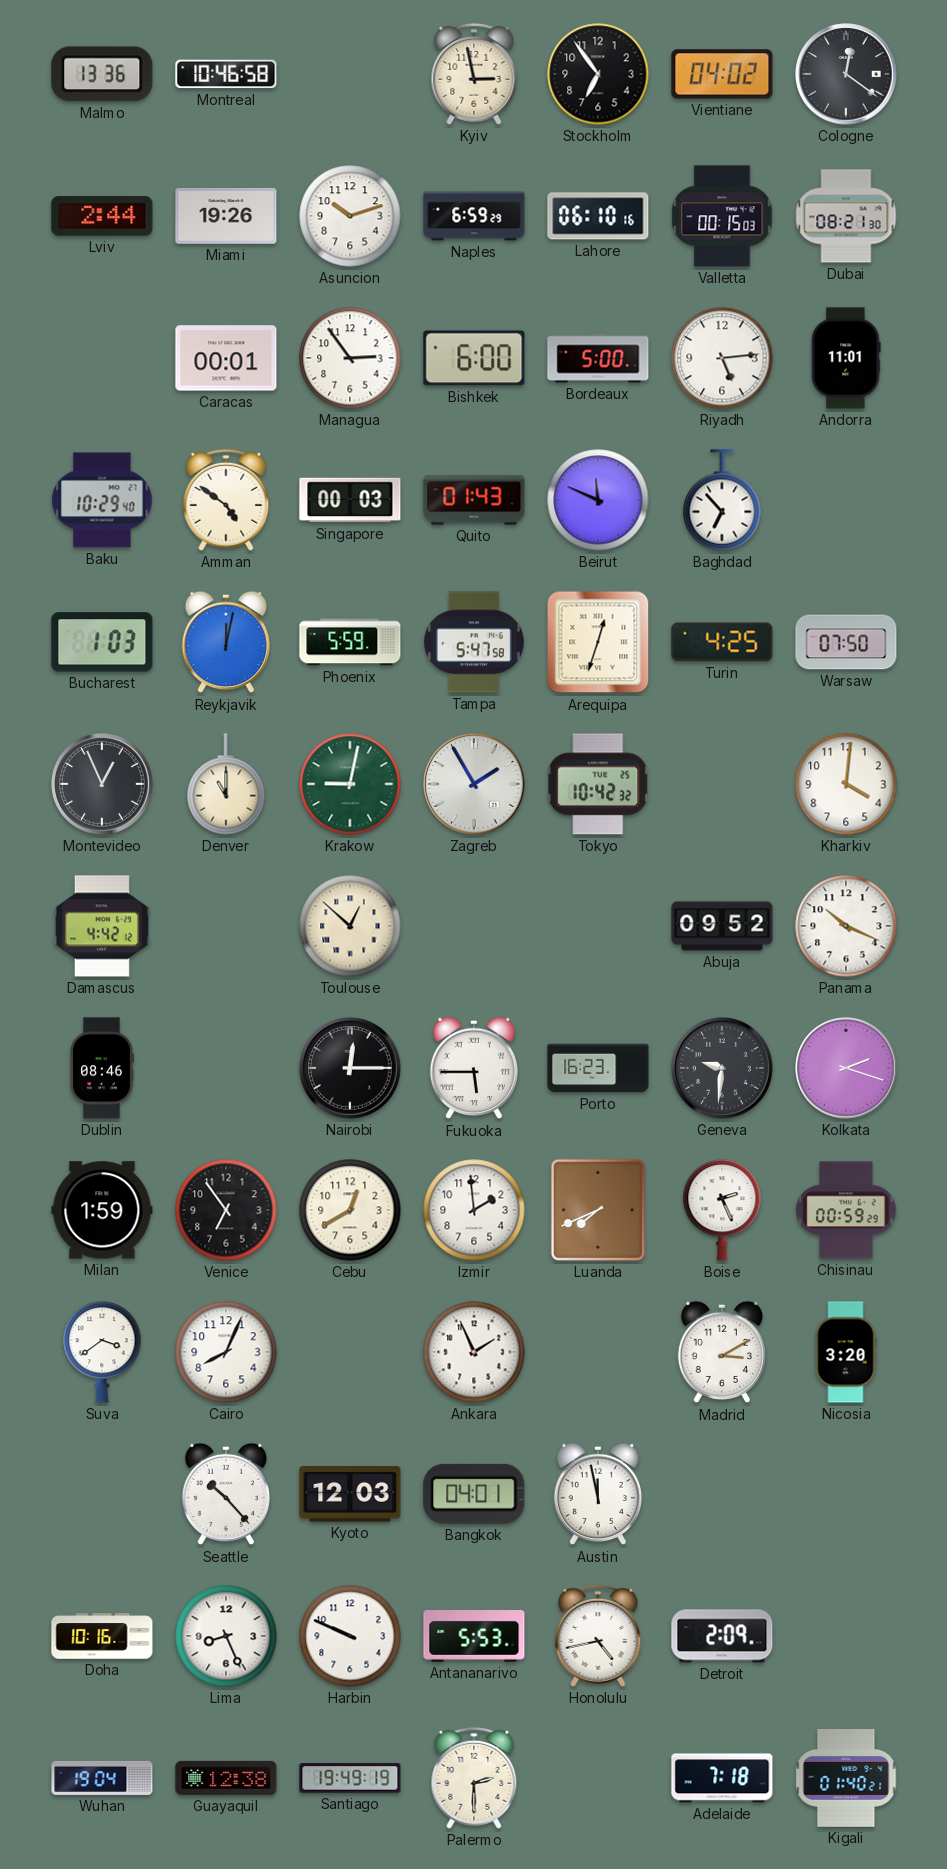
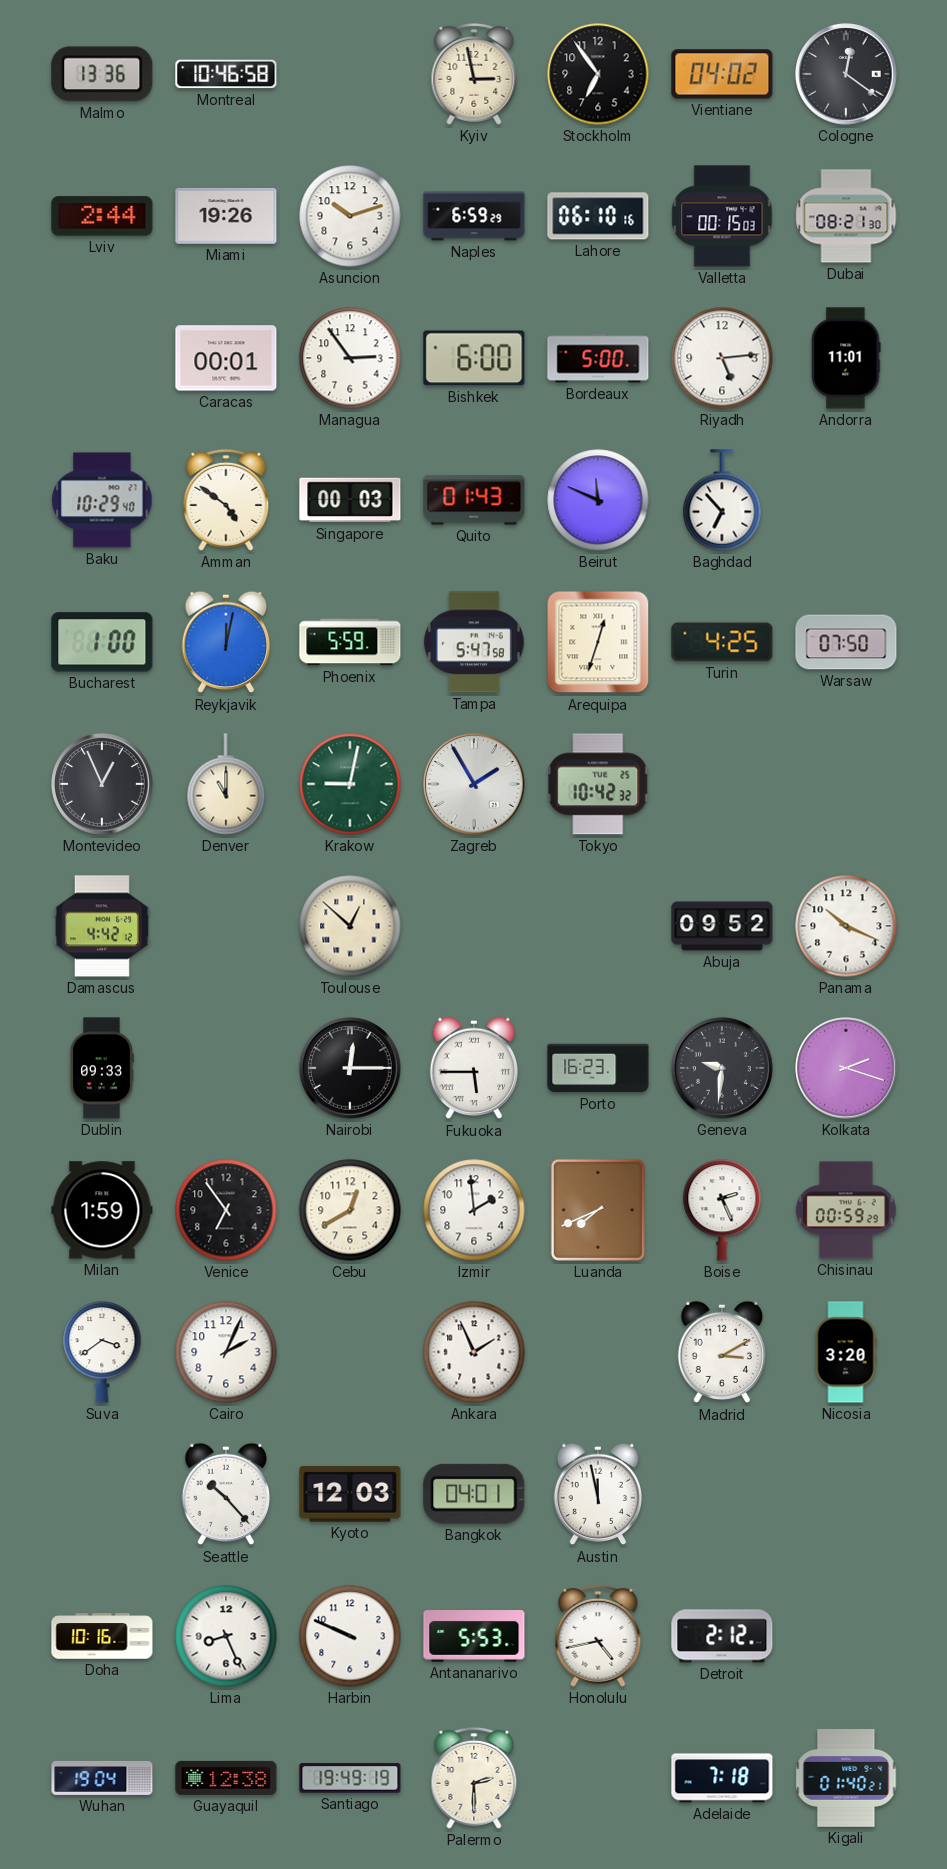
Bucharest: 1:03 -> 1:00 (102, 642)
Kharkiv: 4:01 -> none (846, 784)
Dublin: 08:46 -> 09:33 (102, 1068)
Cairo: 8:04 -> 2:04 (226, 1352)
Detroit: 2:09 -> 2:12 (722, 1636)
